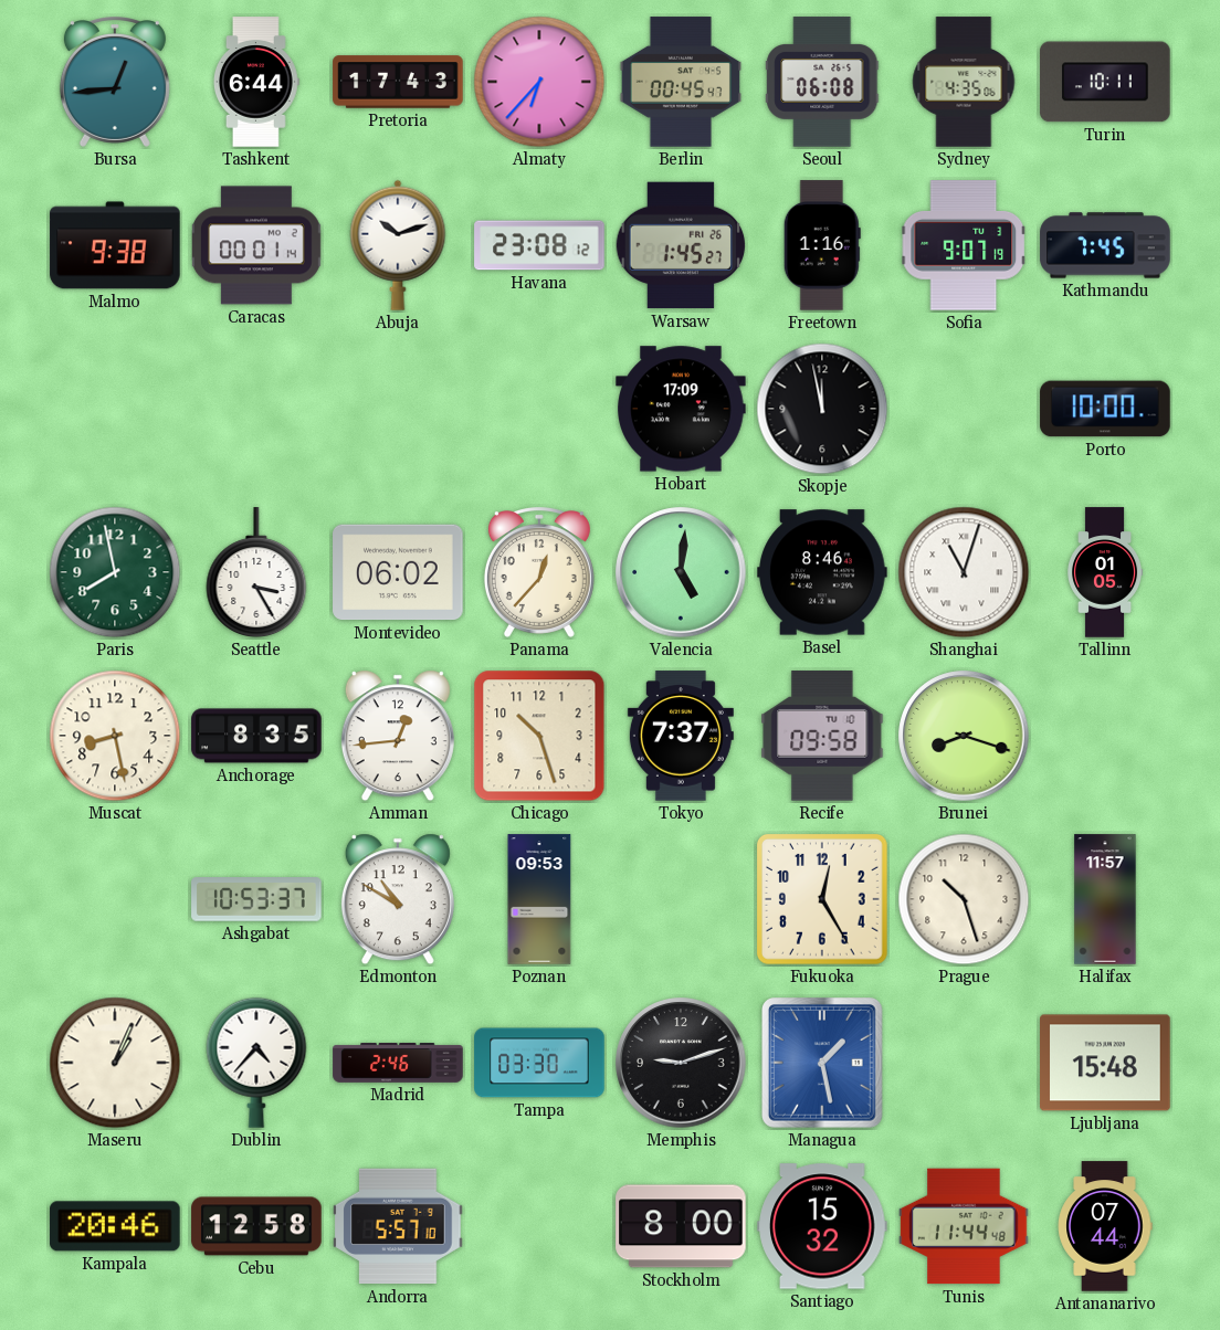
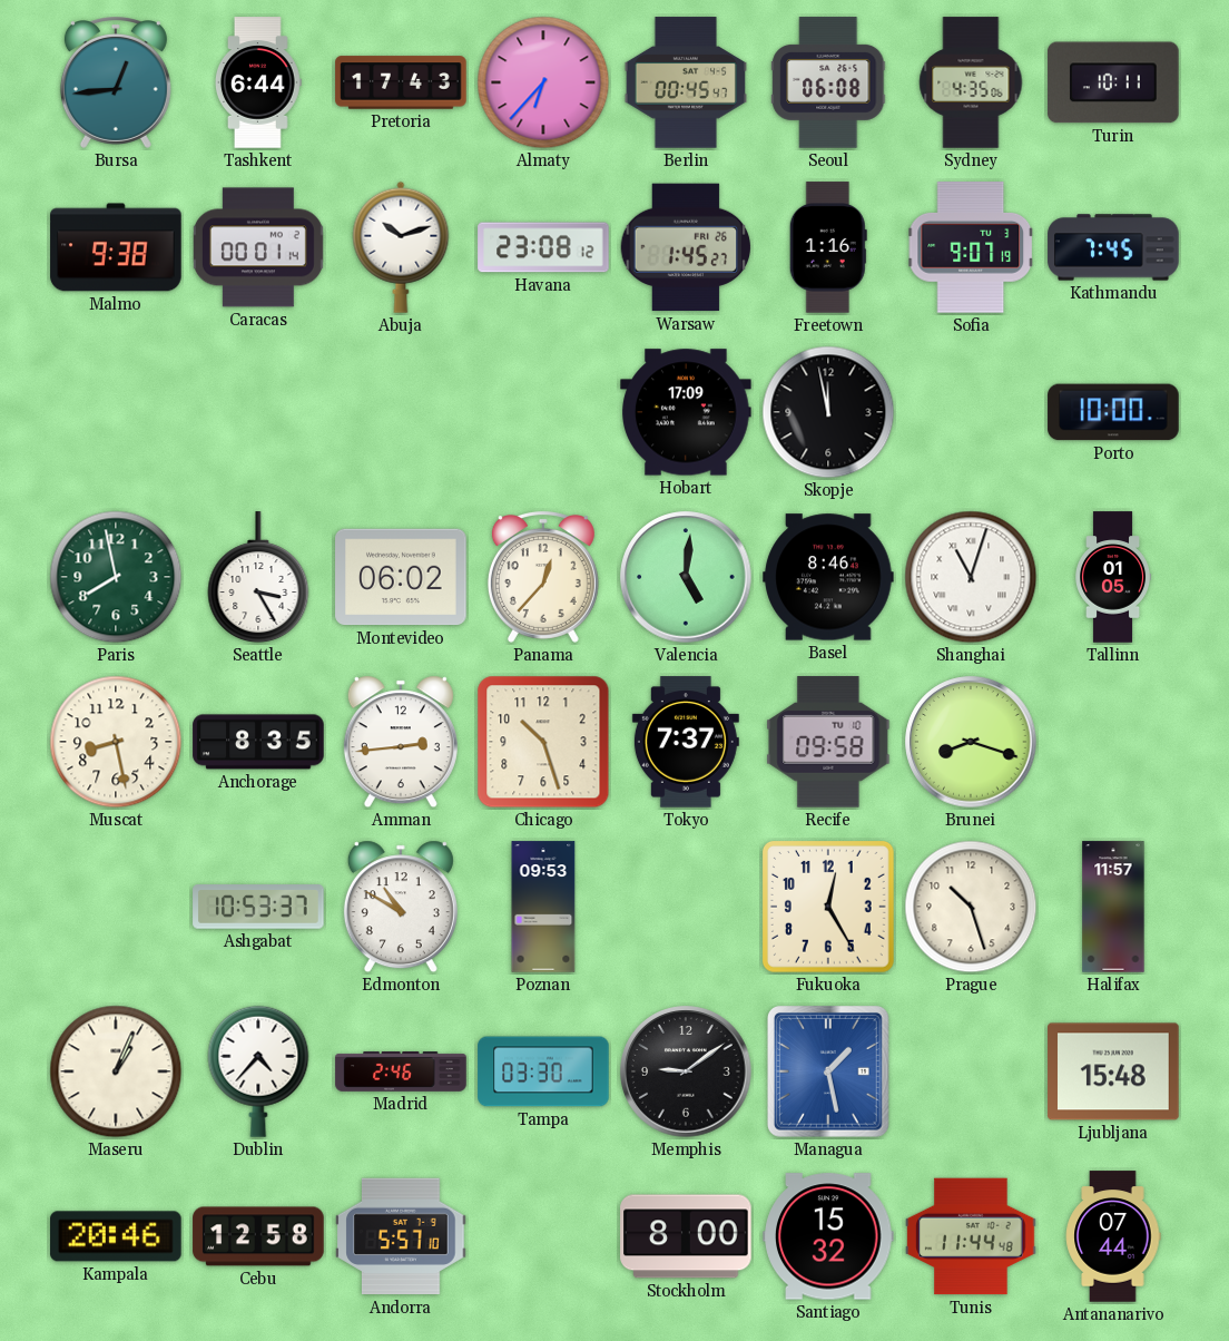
Amman: 12:44 -> 2:44 (401, 742)
Memphis: 9:12 -> 9:09 (686, 1071)
